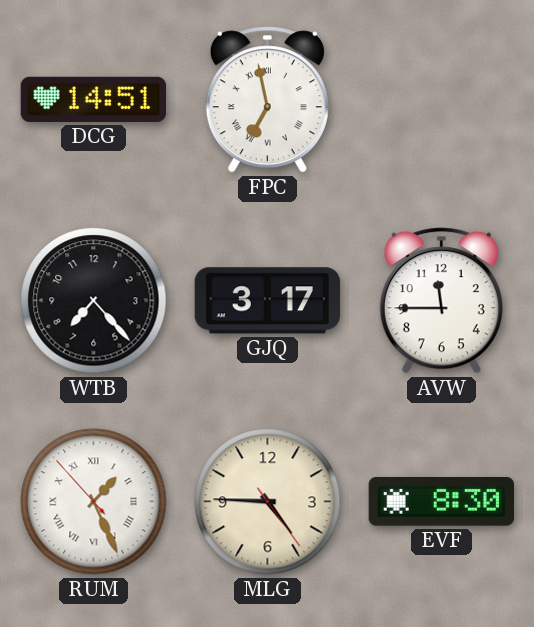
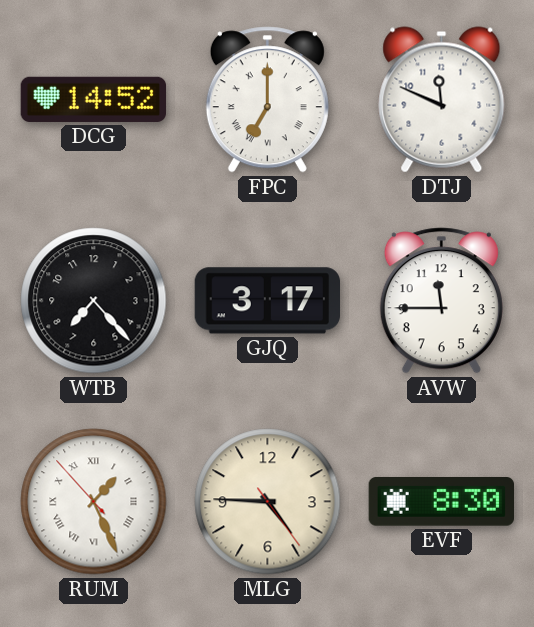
DCG: 14:51 -> 14:52 (94, 99)
FPC: 6:58 -> 7:00 (267, 100)
DTJ: none -> 11:49 (442, 100)
